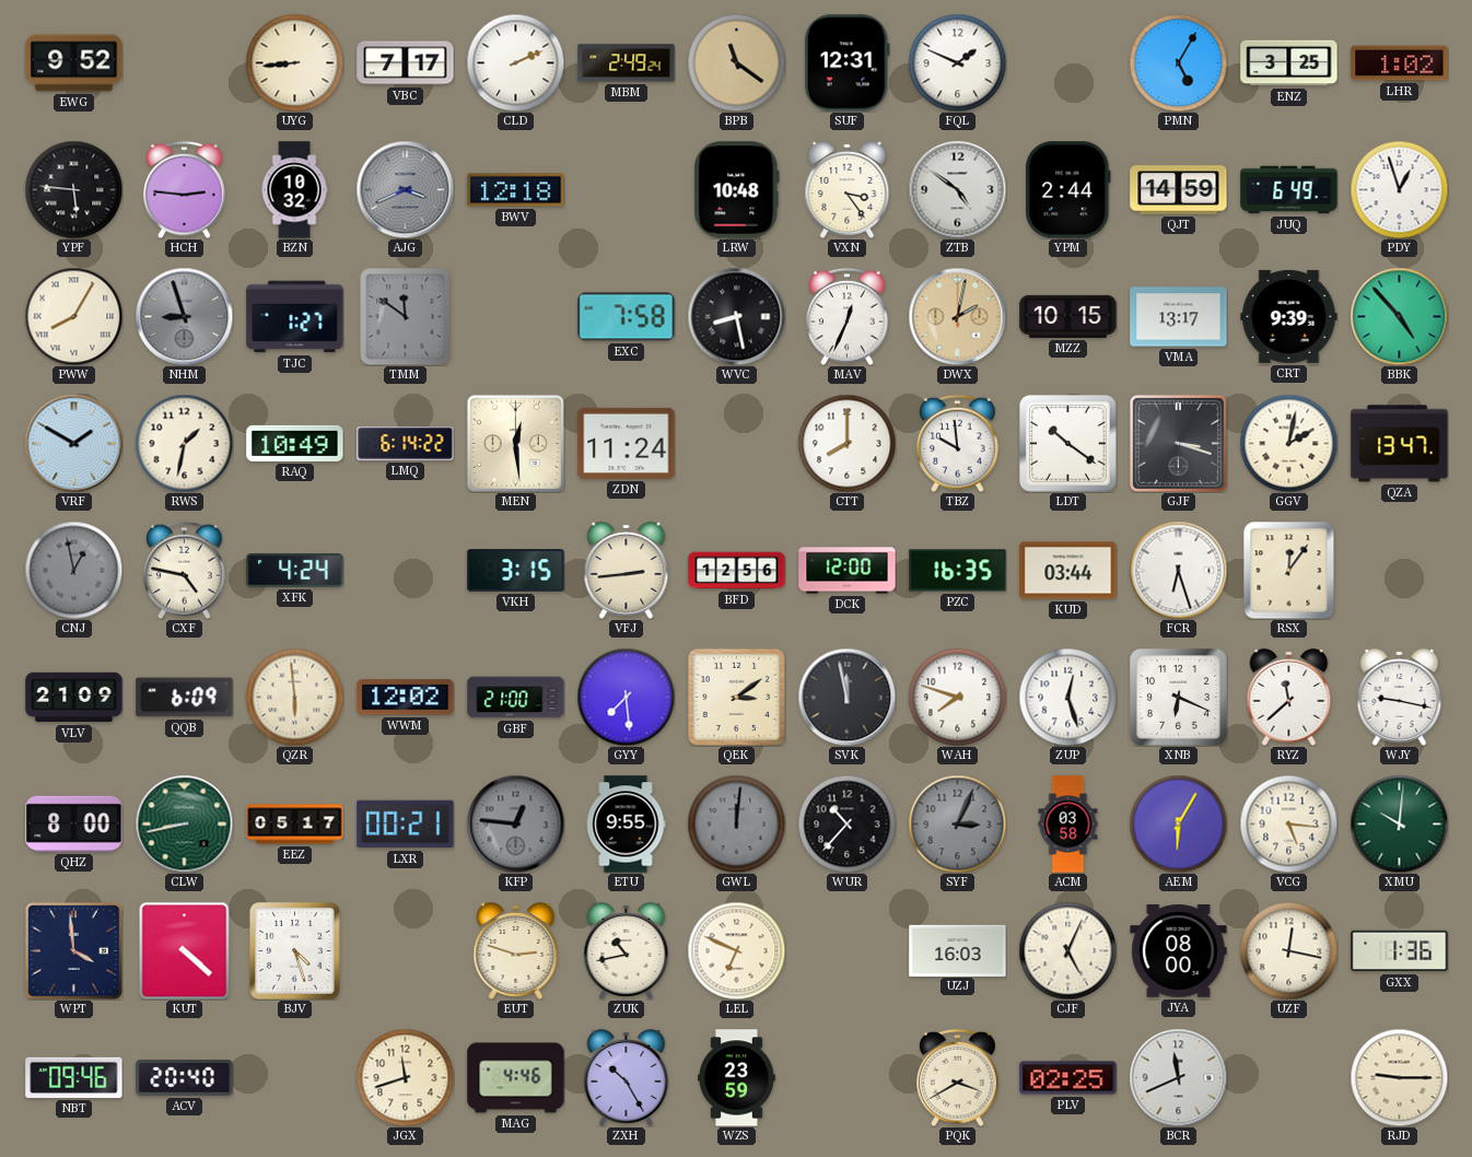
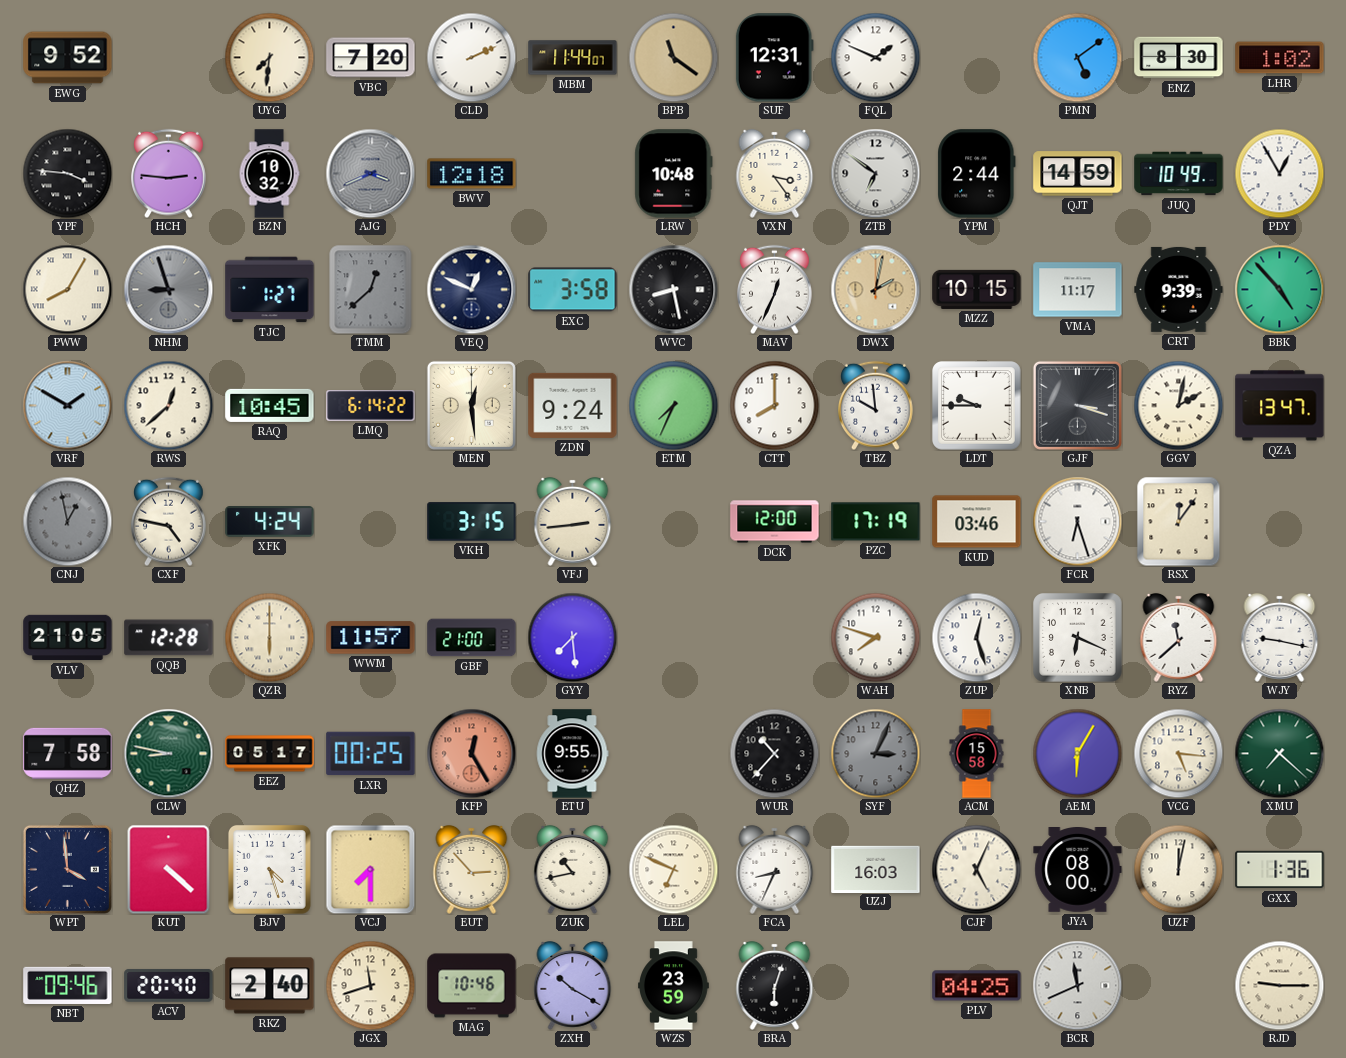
UYG: 8:44 -> 7:31 (269, 57)
VBC: 7:17 -> 7:20 (371, 58)
MBM: 2:49 -> 11:44 (573, 58)
PMN: 5:05 -> 5:09 (1077, 57)
ENZ: 3:25 -> 8:30 (1179, 58)
YPF: 5:46 -> 3:46 (67, 173)
ZTB: 4:51 -> 6:51 (875, 173)
JUQ: 6:49 -> 10:49 (1179, 174)
PDY: 12:57 -> 12:55 (1279, 173)
TMM: 11:51 -> 12:38 (371, 289)
VEQ: none -> 12:49 (471, 289)
EXC: 7:58 -> 3:58 (573, 290)
VMA: 13:17 -> 11:17 (1078, 290)
RWS: 1:32 -> 12:38 (168, 405)
RAQ: 10:49 -> 10:45 (270, 405)
ZDN: 11:24 -> 9:24 (573, 405)
ETM: none -> 7:34 (673, 405)
LDT: 10:21 -> 9:45 (977, 406)
BFD: 12:56 -> none (737, 571)
PZC: 16:35 -> 17:19 (876, 522)
KUD: 03:44 -> 03:46 (977, 522)
VLV: 21:09 -> 21:05 (68, 638)
QQB: 6:09 -> 12:28 (169, 638)
QZR: 5:59 -> 6:00 (269, 637)
WWM: 12:02 -> 11:57 (371, 638)
QEK: 3:09 -> none (736, 697)
SVK: 11:58 -> none (846, 697)
QHZ: 8:00 -> 7:58 (68, 753)
CLW: 8:43 -> 8:47 (168, 753)
LXR: 00:21 -> 00:25 (371, 754)
KFP: 12:46 -> 12:25 (471, 753)
KFP dial: grey -> salmon (471, 753)
GWL: 12:01 -> none (736, 823)
ACM: 03:58 -> 15:58 (977, 754)
XMU: 10:01 -> 7:22 (1279, 753)
VCJ: none -> 7:30 (370, 869)
EUT: 2:48 -> 2:53 (472, 869)
FCA: none -> 8:34 (775, 869)
UZF: 12:17 -> 12:02 (1178, 869)
RKZ: none -> 2:40 (270, 986)
MAG: 4:46 -> 10:46 (472, 986)
ZXH: 10:25 -> 10:20 (573, 985)
BRA: none -> 6:03 (775, 985)
PQK: 3:40 -> none (958, 1077)
PLV: 02:25 -> 04:25 (977, 986)
